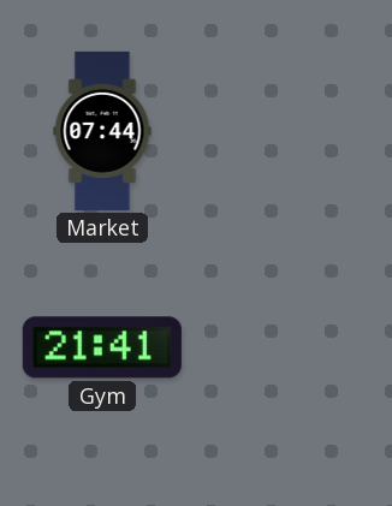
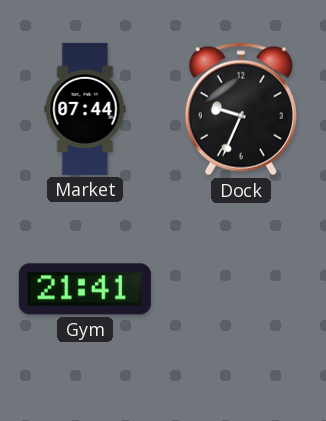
Dock: none -> 9:34 (241, 109)
